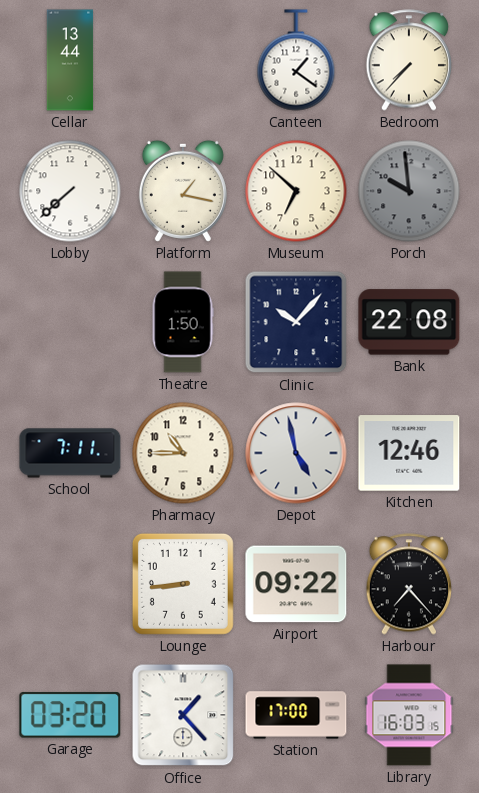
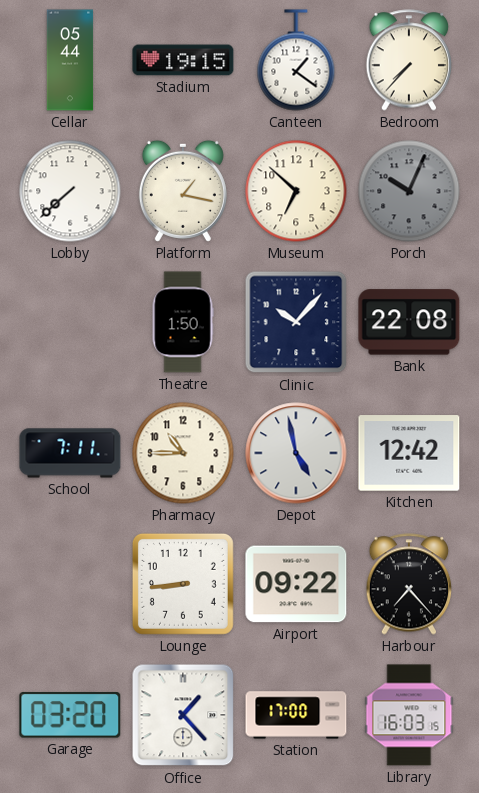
Cellar: 13:44 -> 05:44 (70, 60)
Stadium: none -> 19:15 (183, 60)
Porch: 9:59 -> 10:04 (409, 191)
Kitchen: 12:46 -> 12:42 (409, 453)
